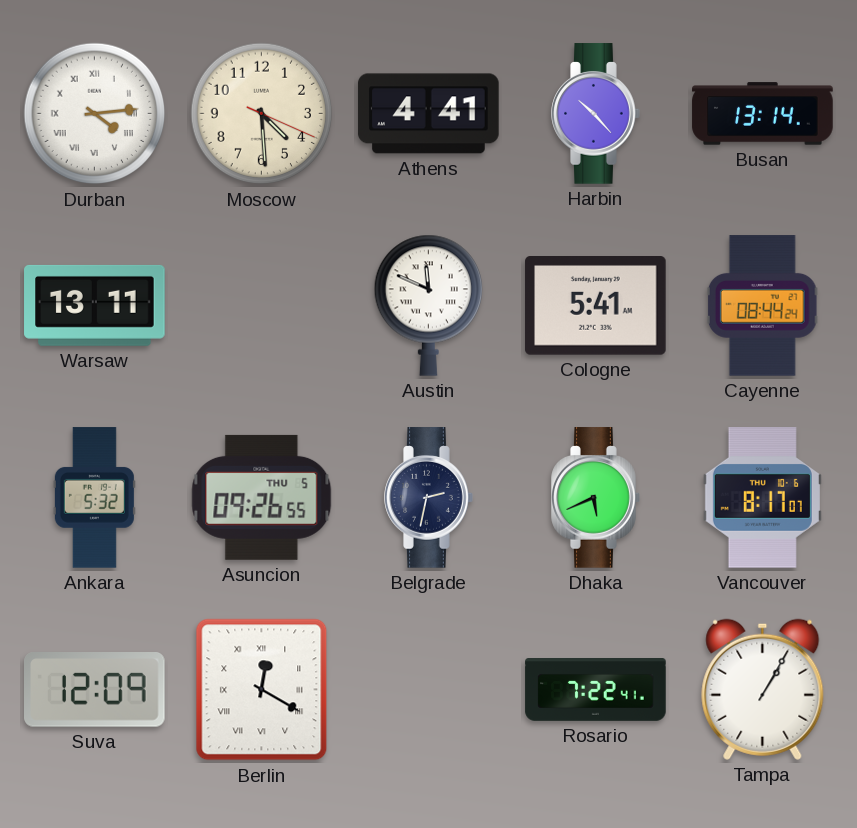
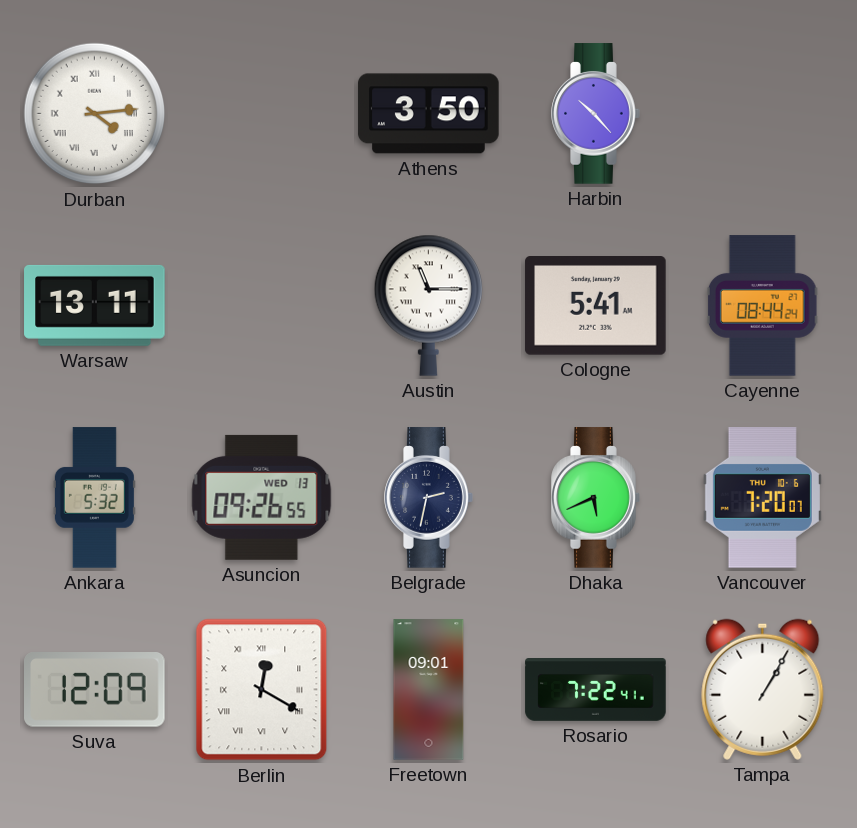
Moscow: 4:29 -> none (262, 114)
Athens: 4:41 -> 3:50 (429, 114)
Busan: 13:14 -> none (763, 114)
Austin: 11:49 -> 11:15 (428, 305)
Asuncion date: THU 5 -> WED 13 (262, 497)
Vancouver: 8:17 -> 7:20 (762, 498)
Freetown: none -> 09:01 (429, 690)
